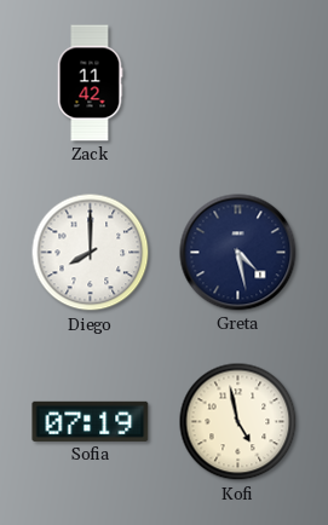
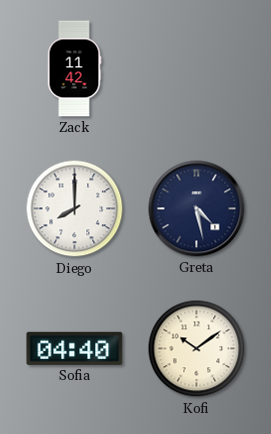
Sofia: 07:19 -> 04:40 (75, 348)
Kofi: 4:58 -> 10:09 (197, 349)
